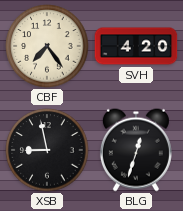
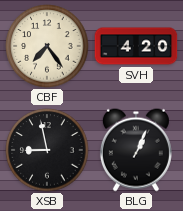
BLG: 12:33 -> 1:04 (136, 150)
